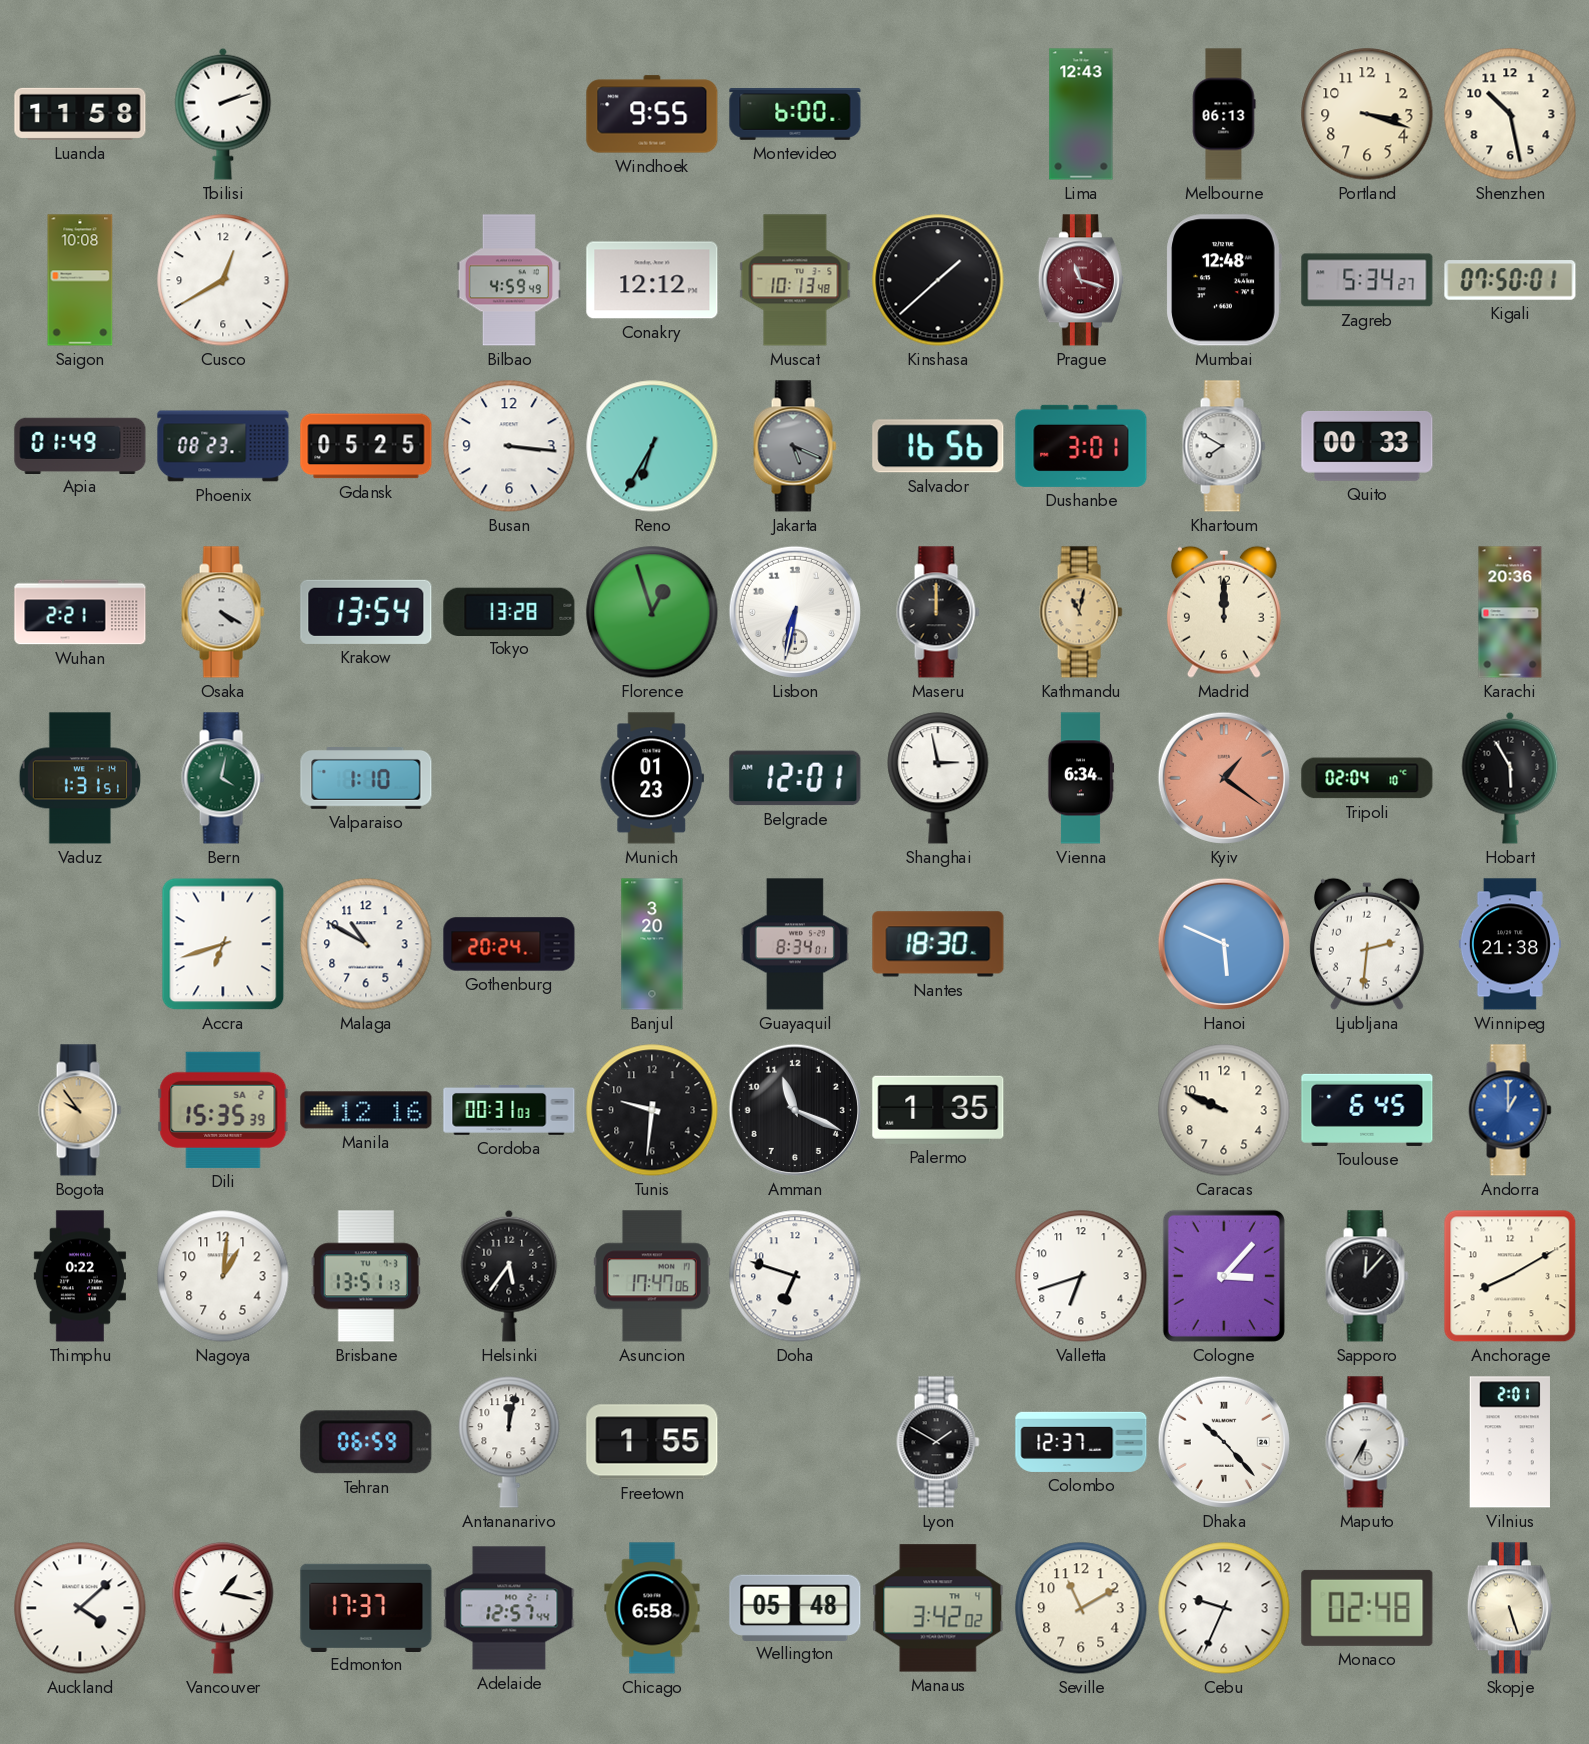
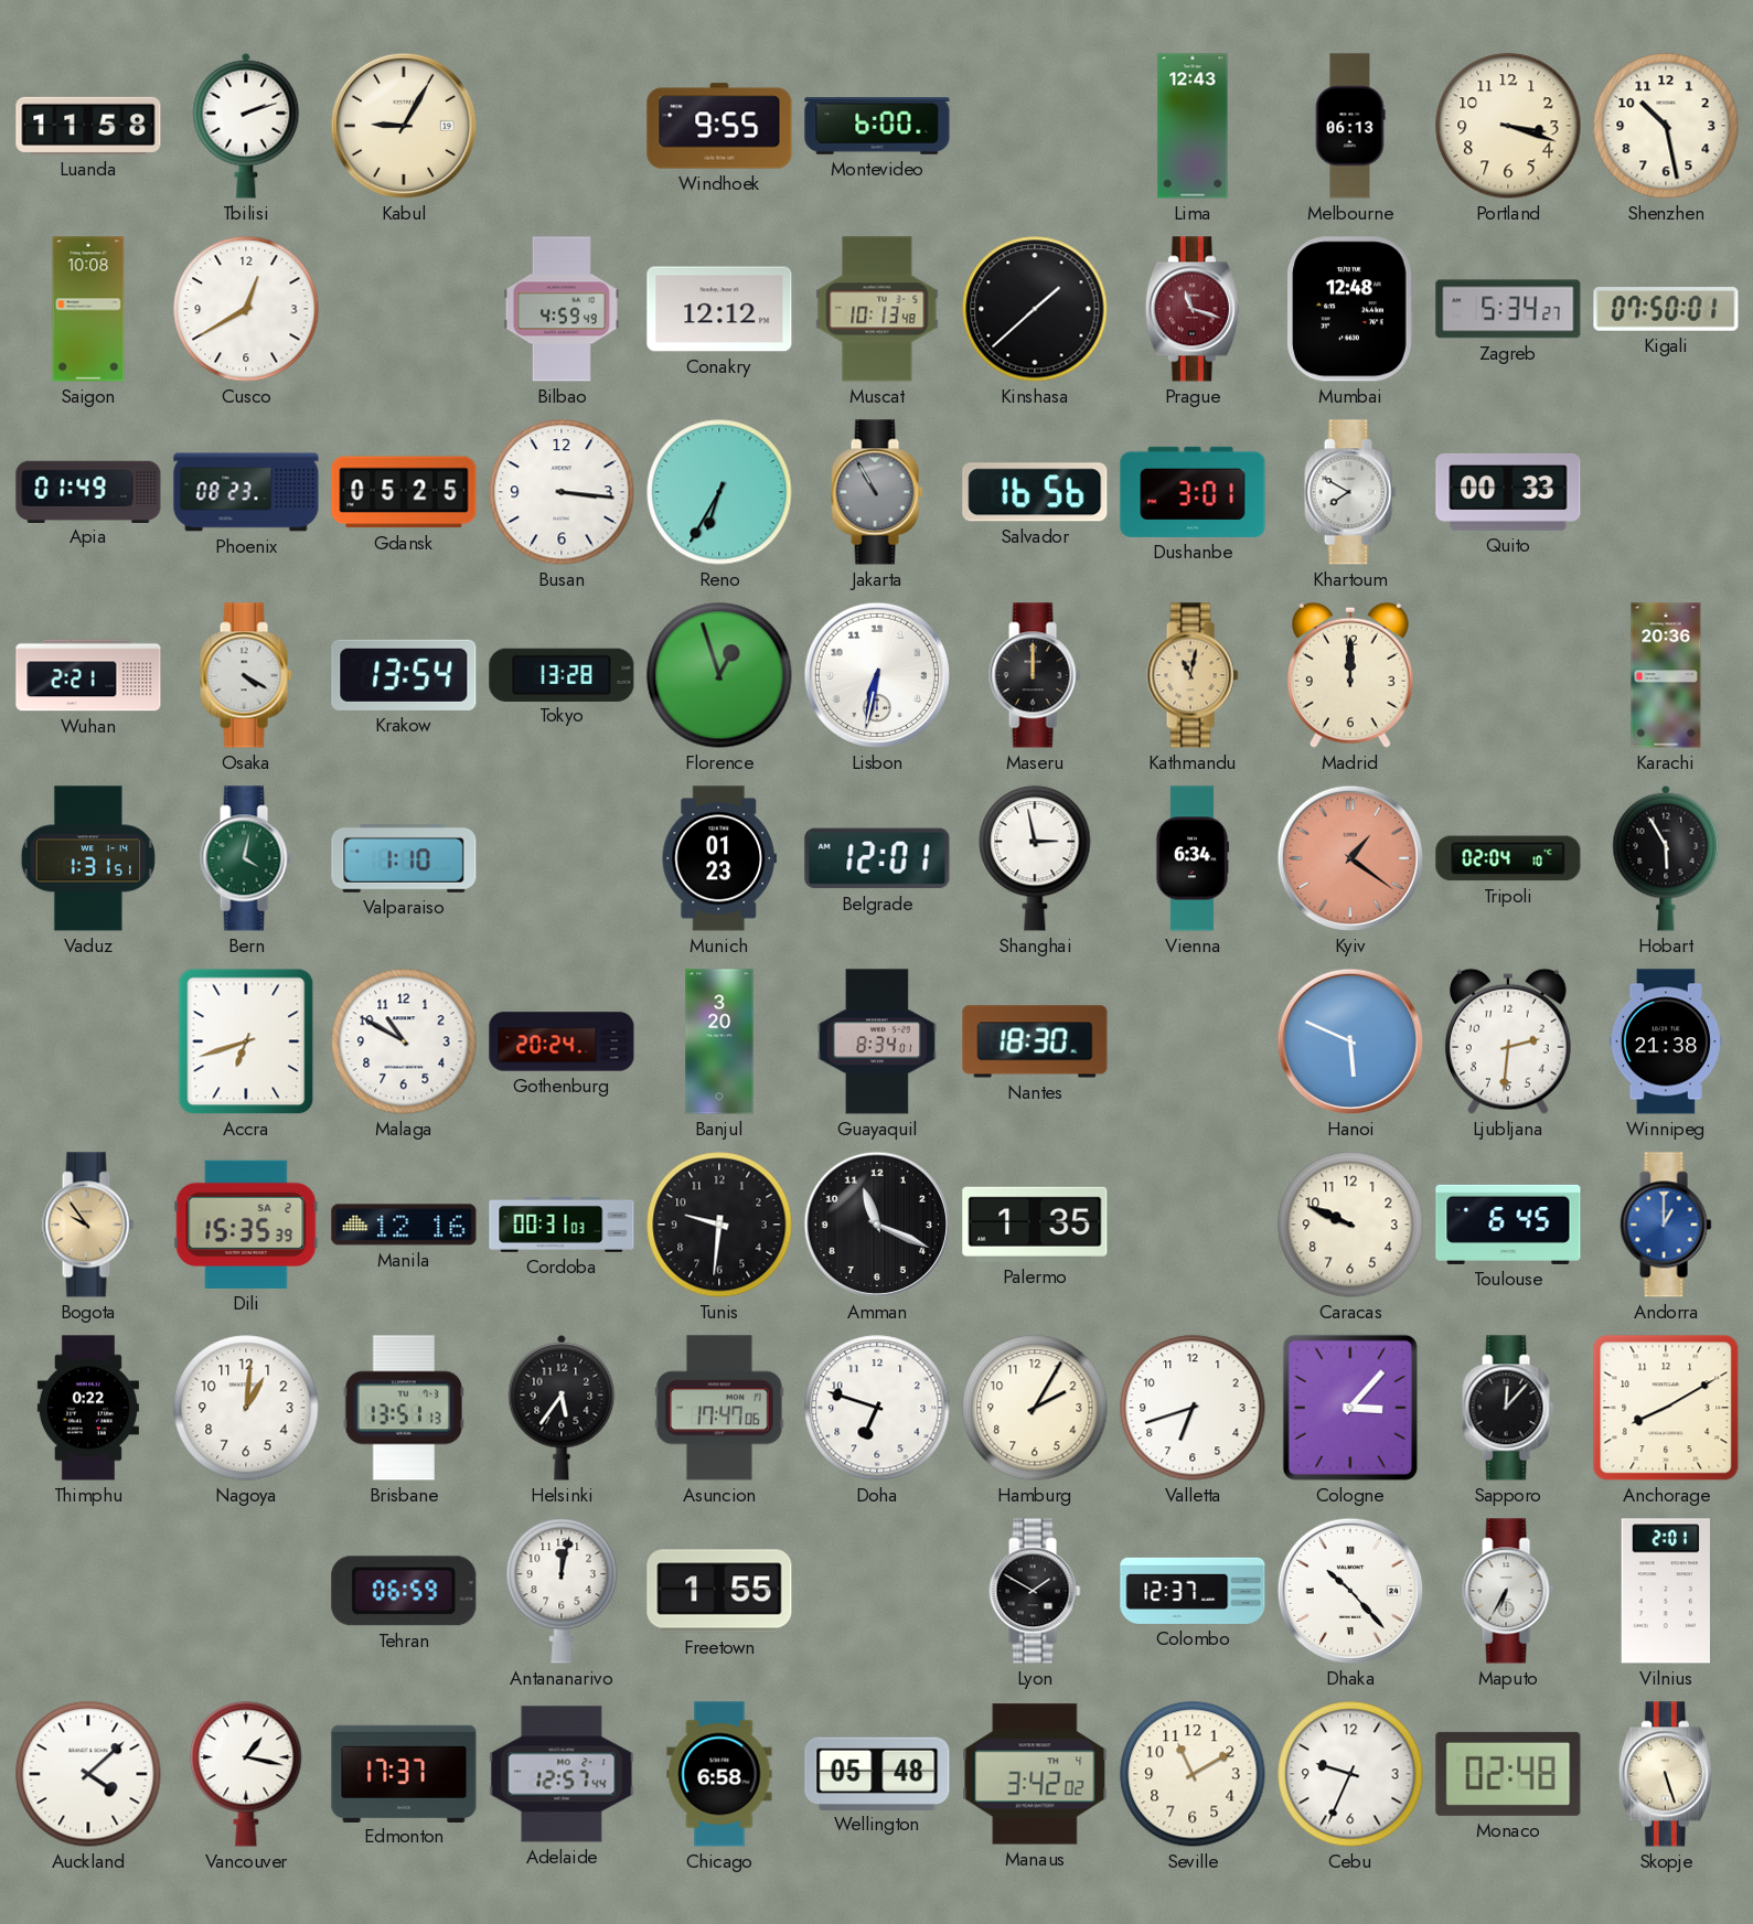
Kabul: none -> 9:05 (404, 126)
Jakarta: 5:19 -> 10:55 (877, 492)
Hamburg: none -> 2:05 (1035, 1408)
